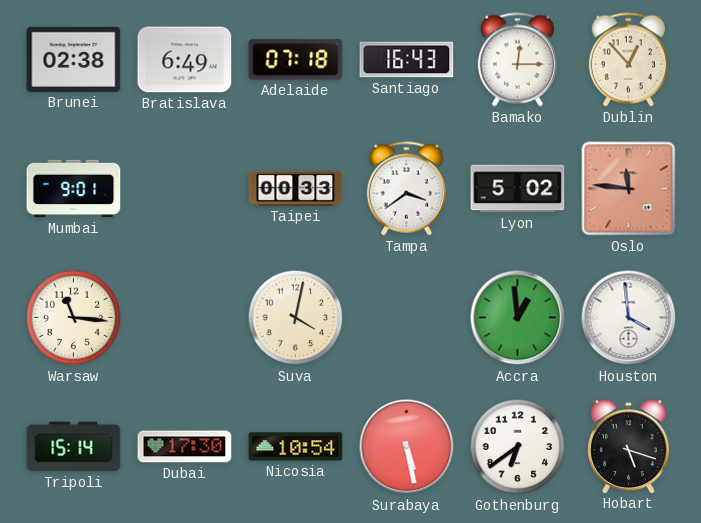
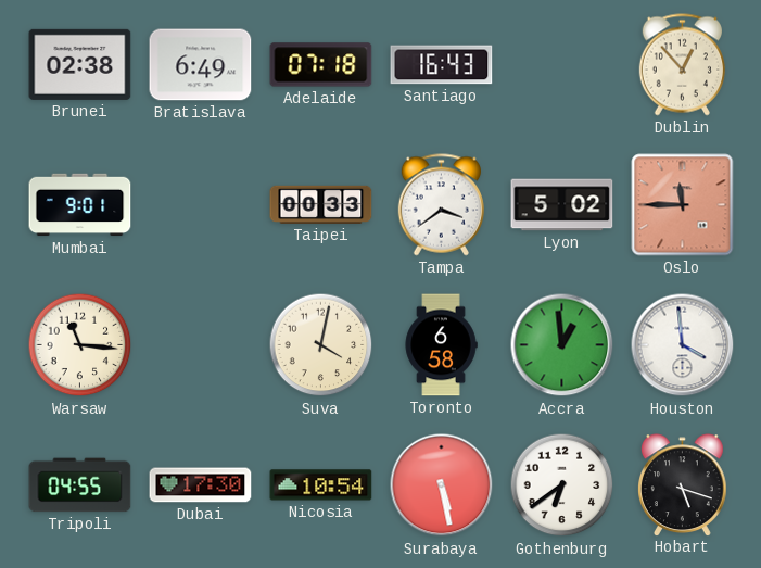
Bamako: 12:15 -> none (517, 60)
Oslo: 11:46 -> 11:45 (683, 205)
Toronto: none -> 6:58 (441, 345)
Tripoli: 15:14 -> 04:55 (80, 485)
